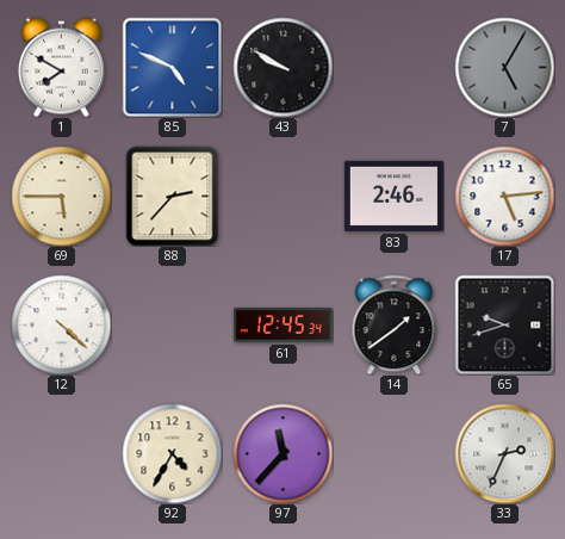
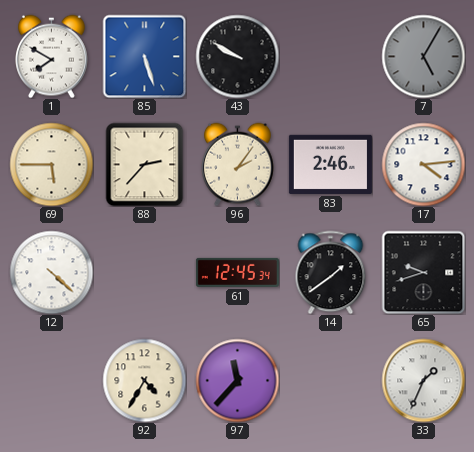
85: 4:49 -> 5:27 (144, 56)
96: none -> 2:06 (238, 164)
17: 5:14 -> 4:14 (423, 164)
33: 2:34 -> 1:34 (423, 380)
